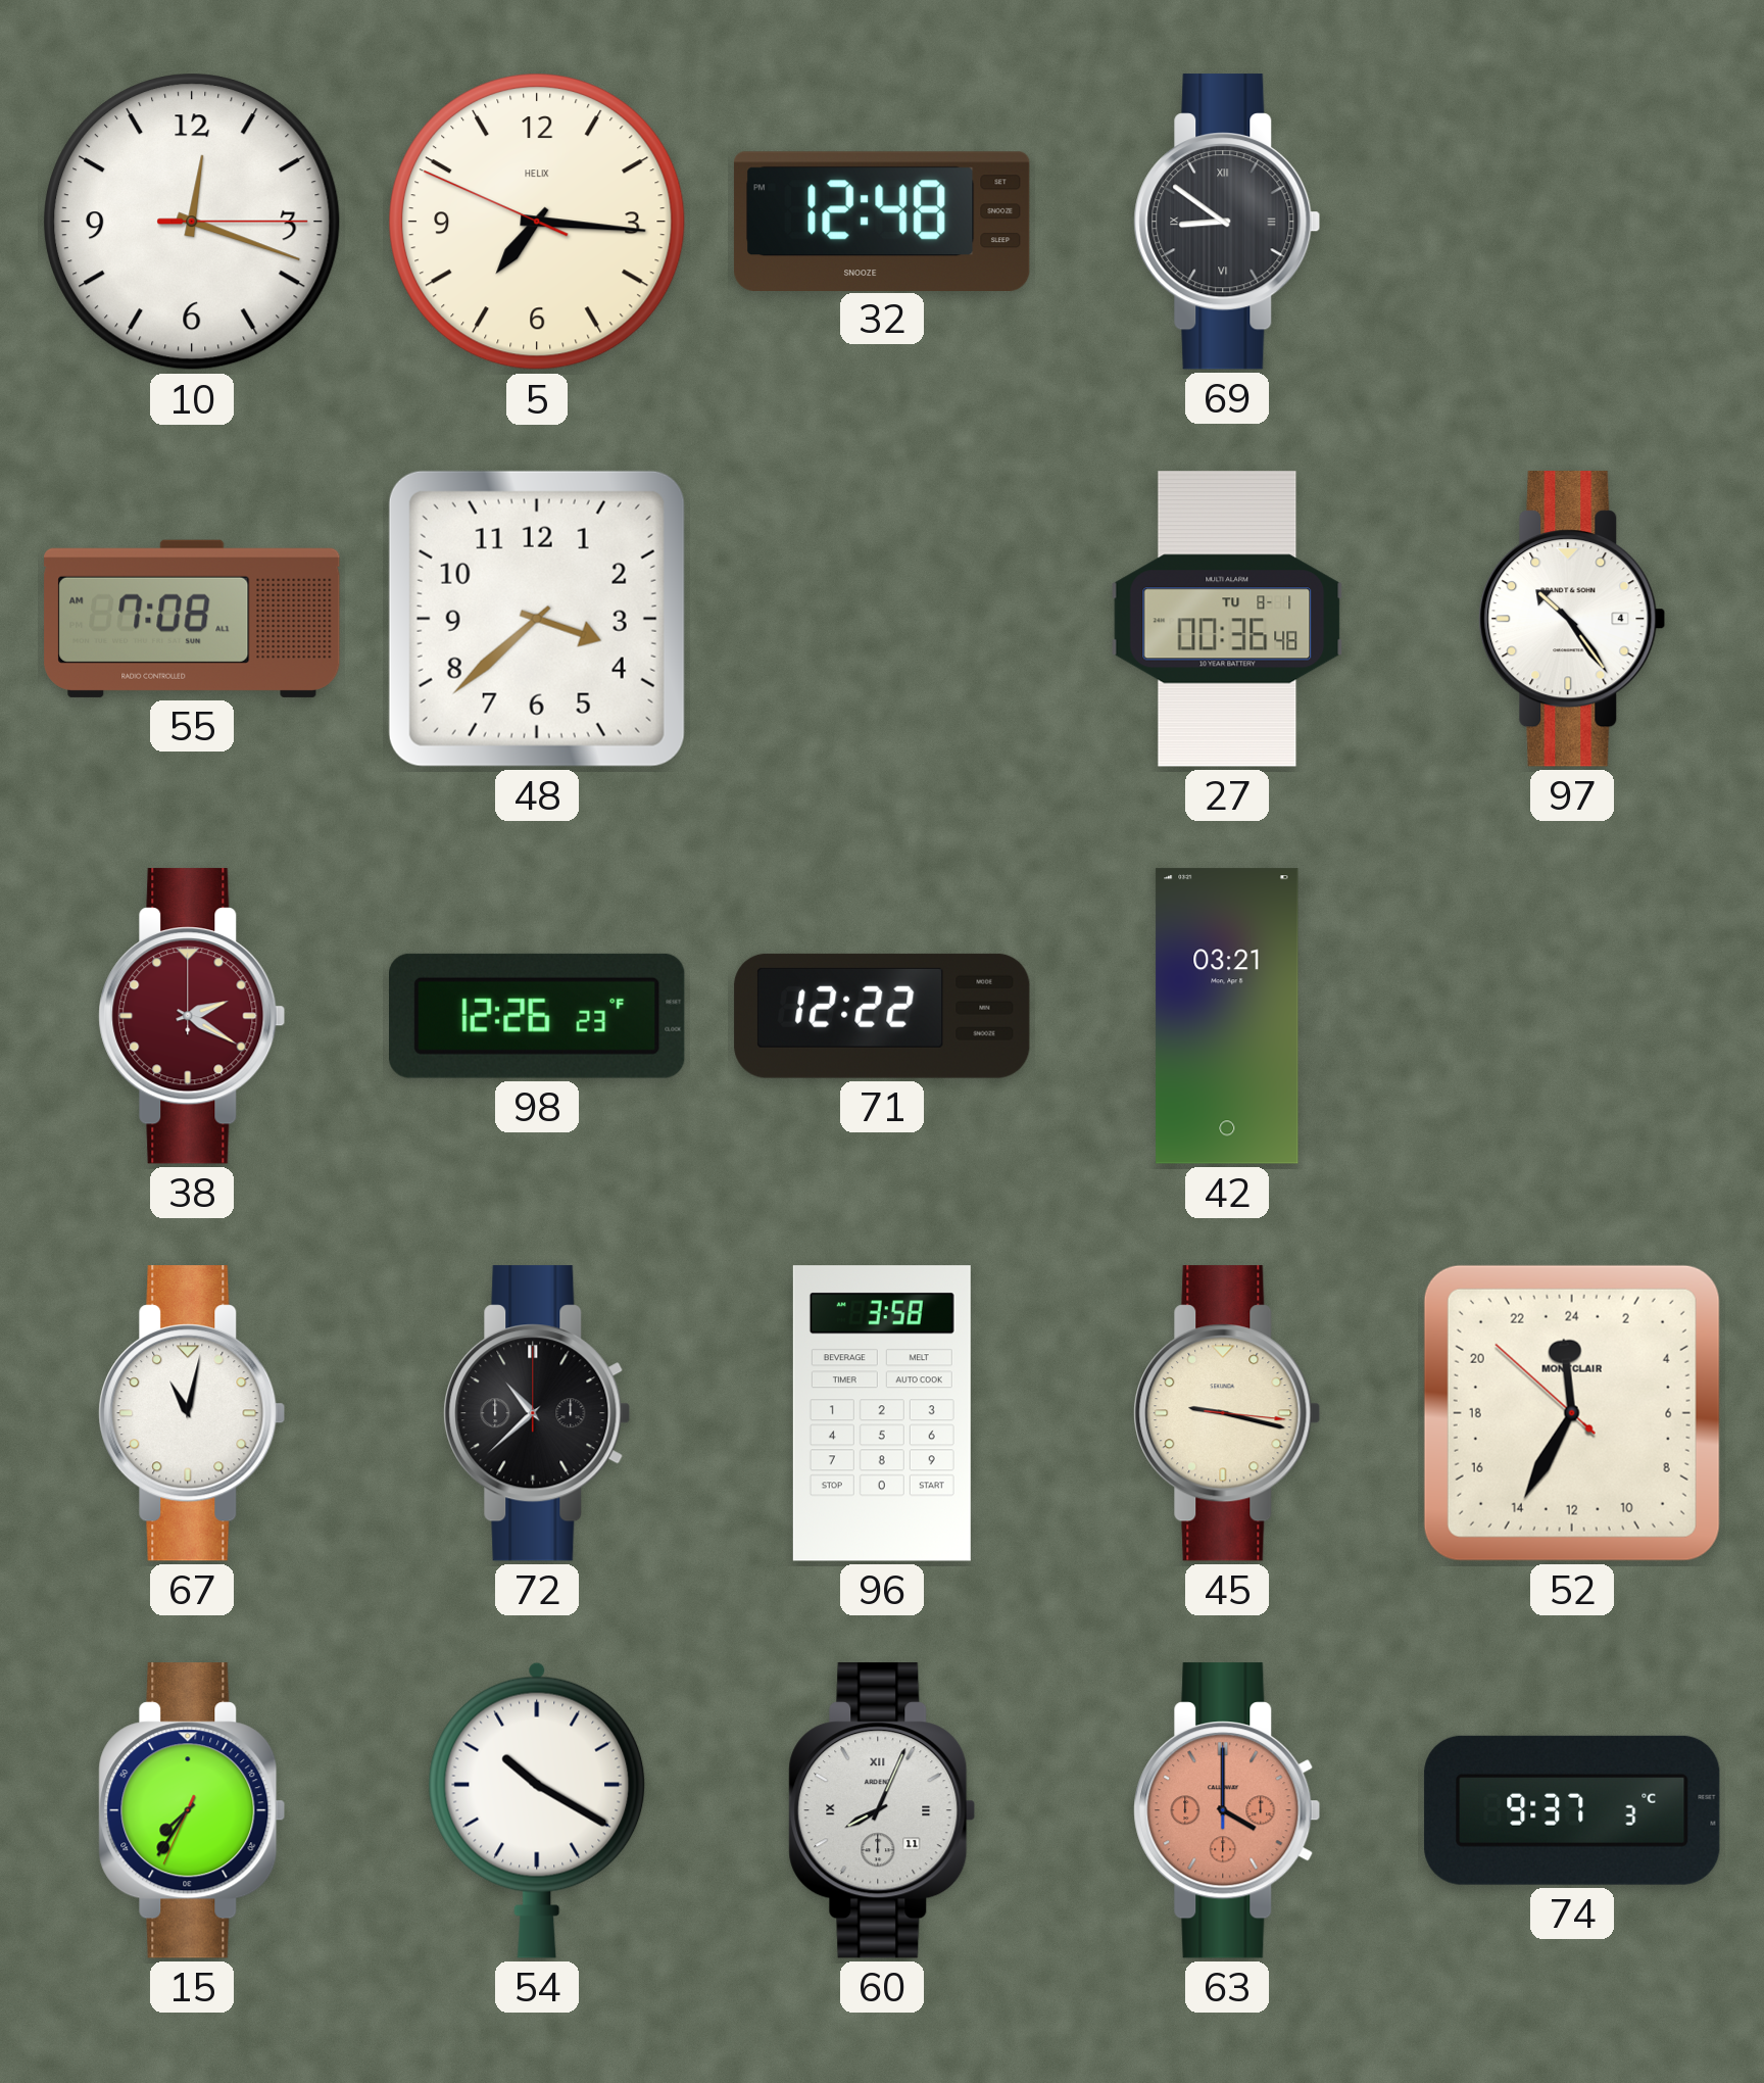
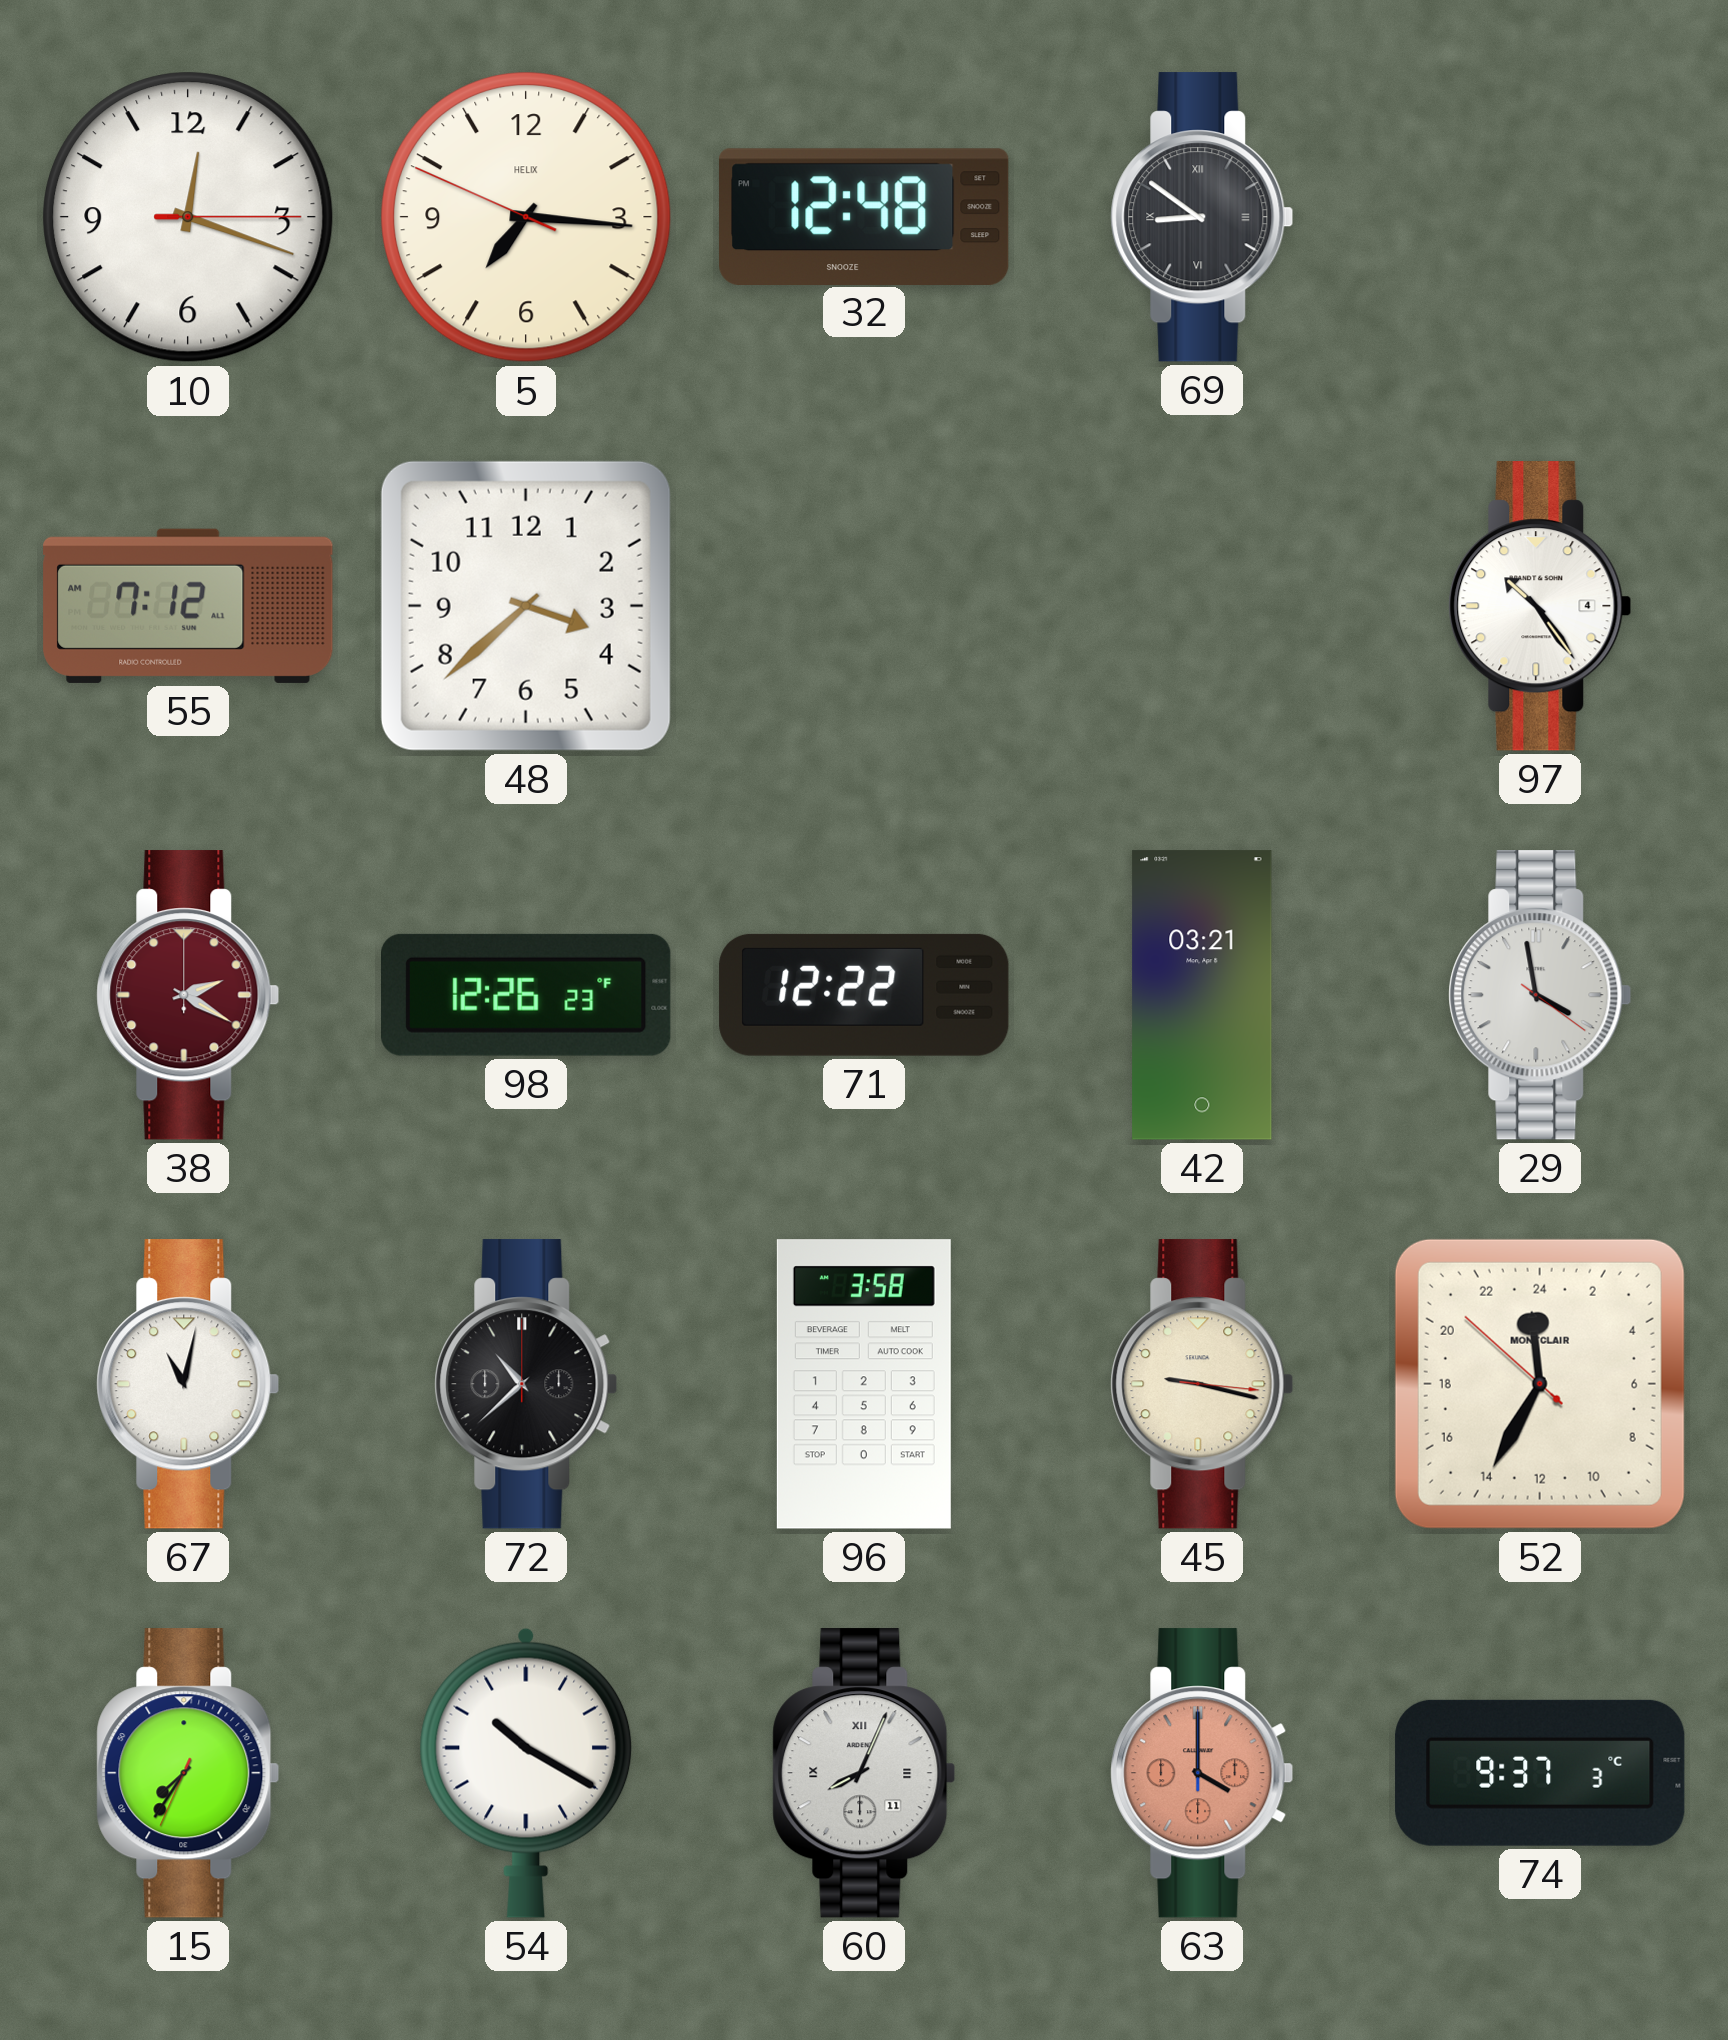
55: 7:08 -> 7:12 (188, 606)
27: 00:36 -> none (1227, 619)
29: none -> 3:58 (1540, 995)
